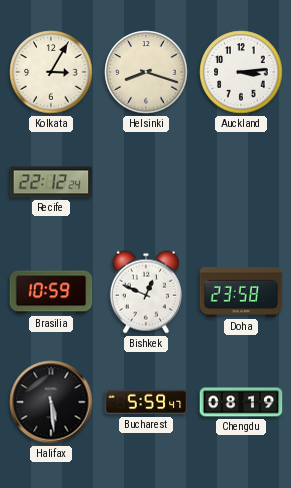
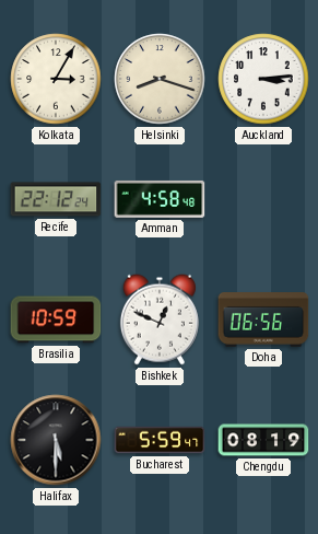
Amman: none -> 4:58 (160, 199)
Doha: 23:58 -> 06:56 (263, 321)
Halifax: 5:29 -> 5:30 (56, 440)
